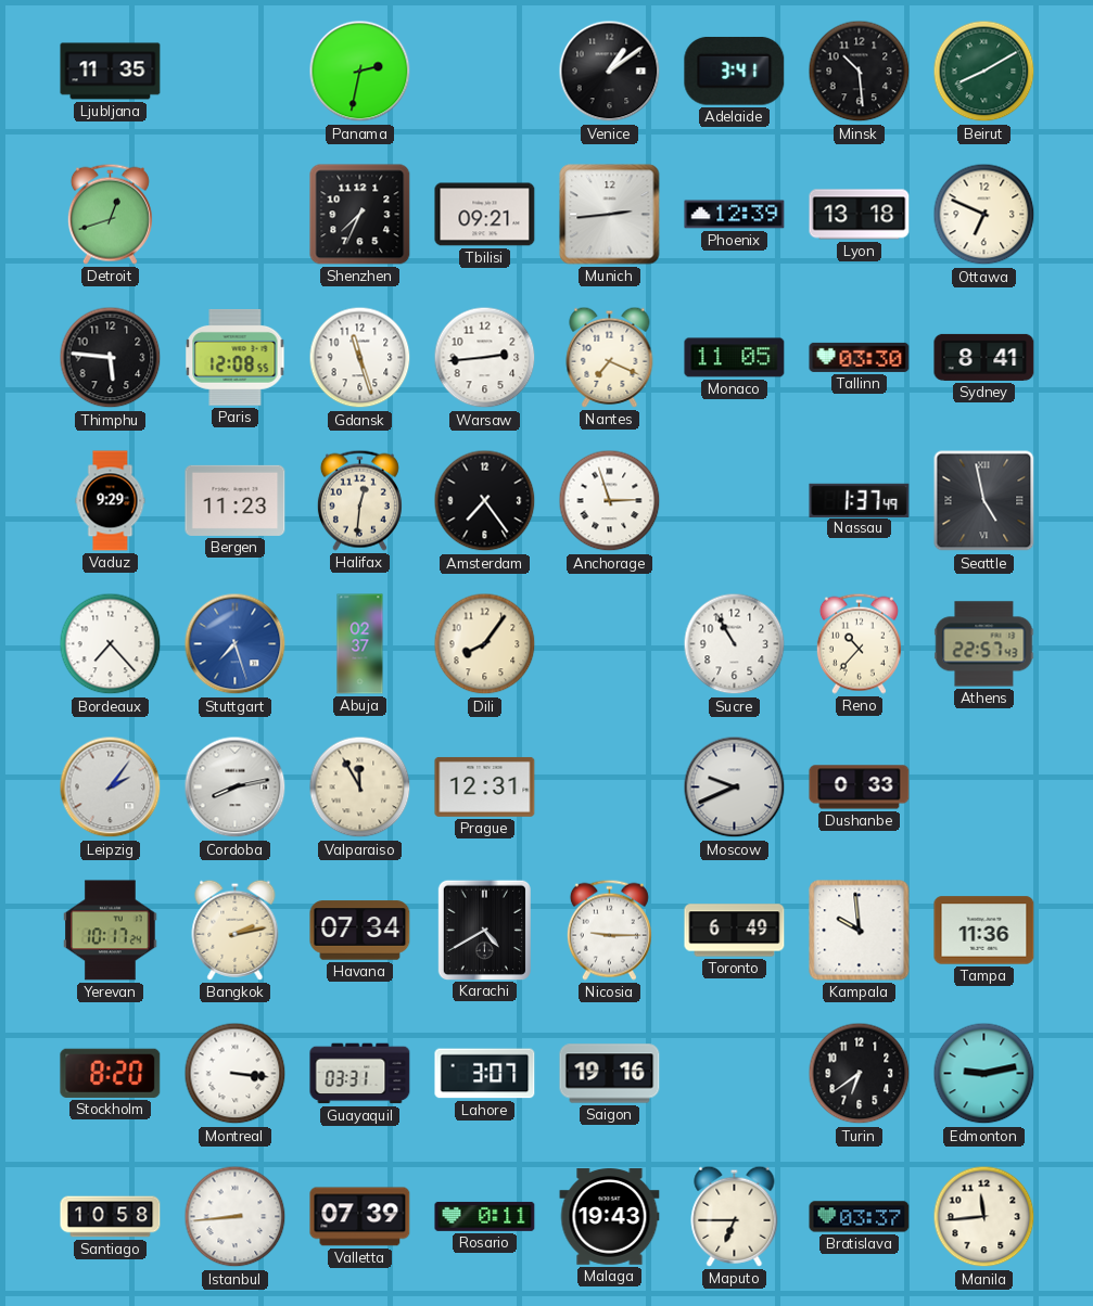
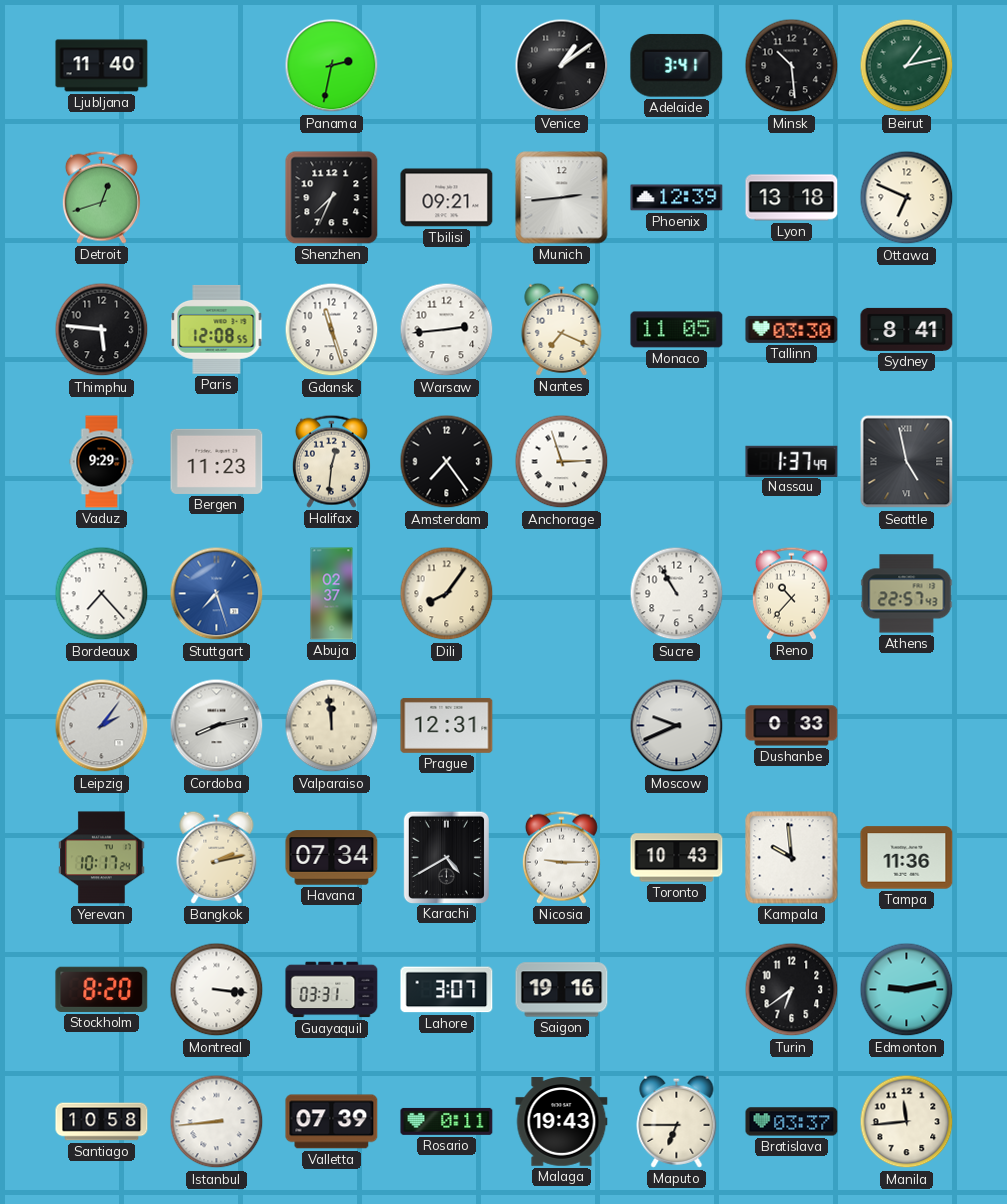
Ljubljana: 11:35 -> 11:40 (102, 66)
Beirut: 8:10 -> 1:13 (907, 66)
Valparaiso: 11:55 -> 11:59 (332, 726)
Toronto: 6:49 -> 10:43 (677, 858)
